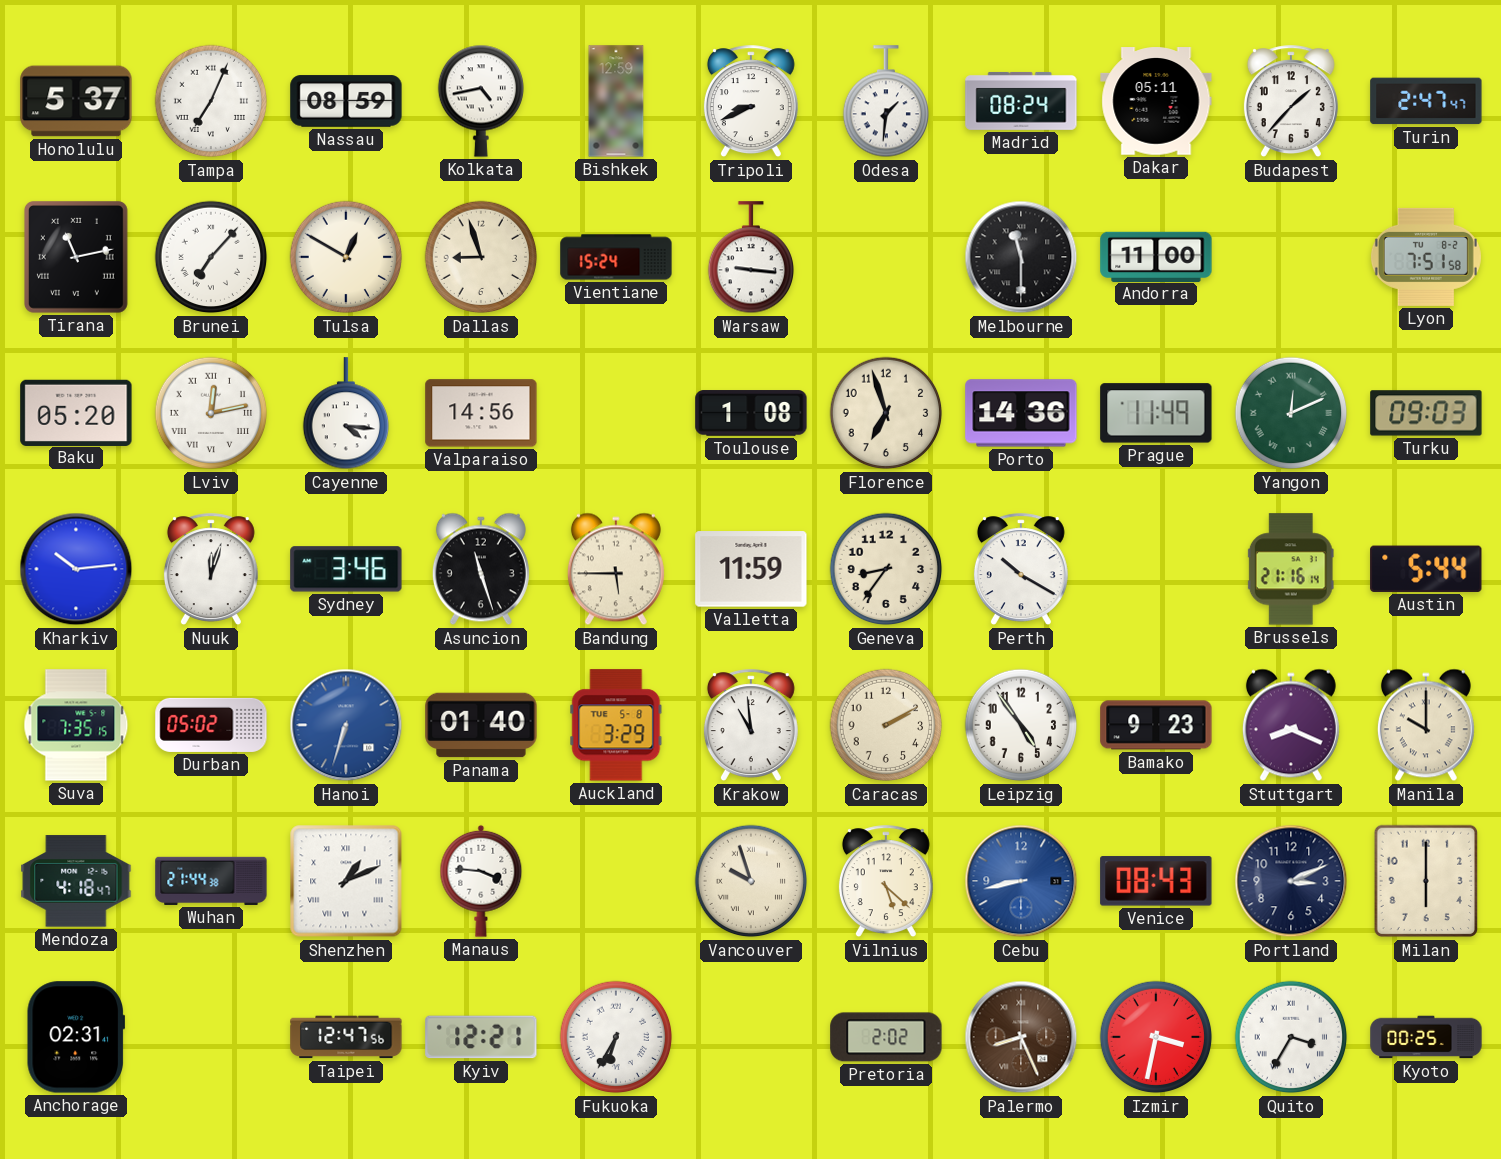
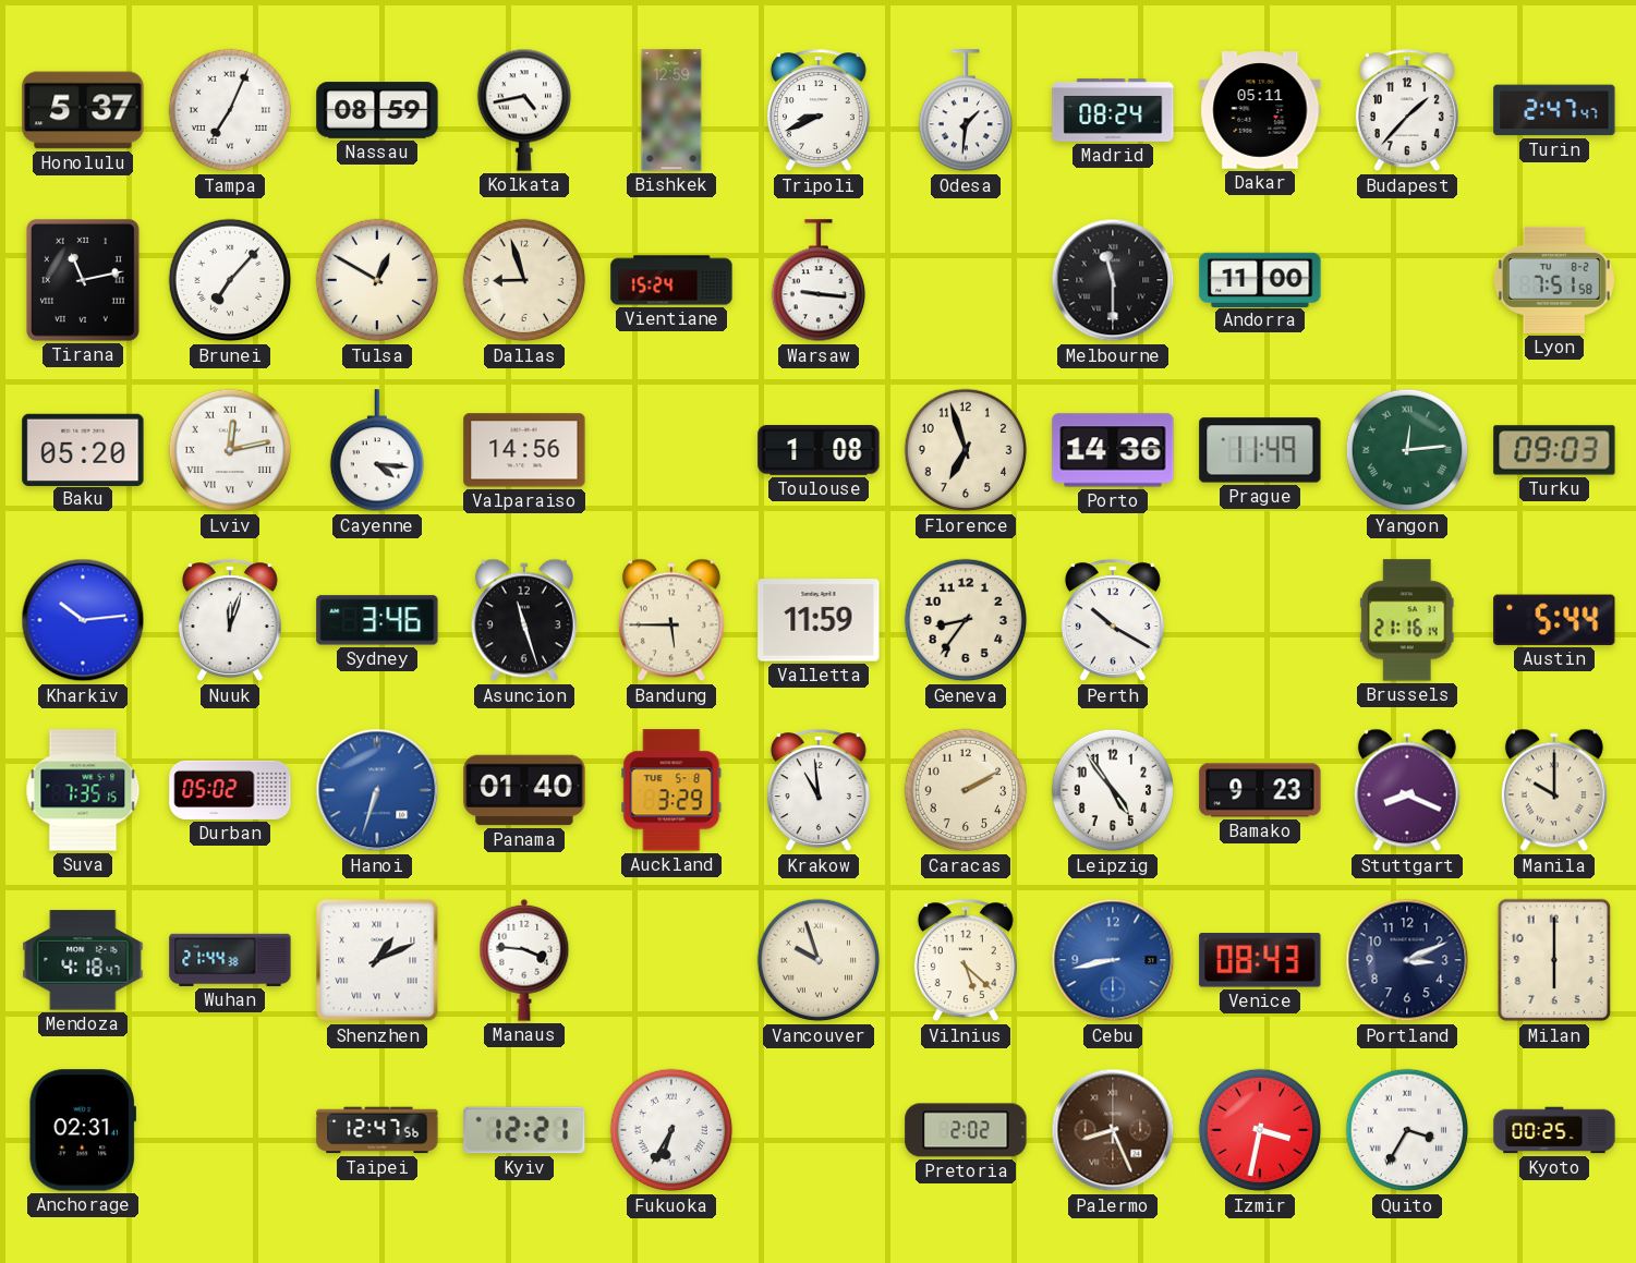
Yangon: 12:11 -> 12:14 (1407, 450)
